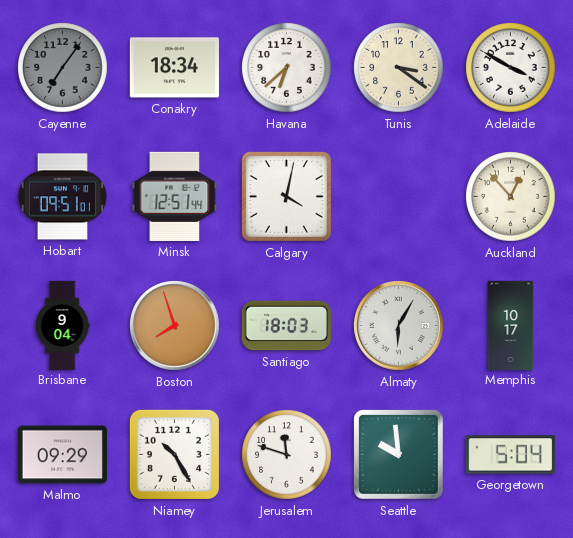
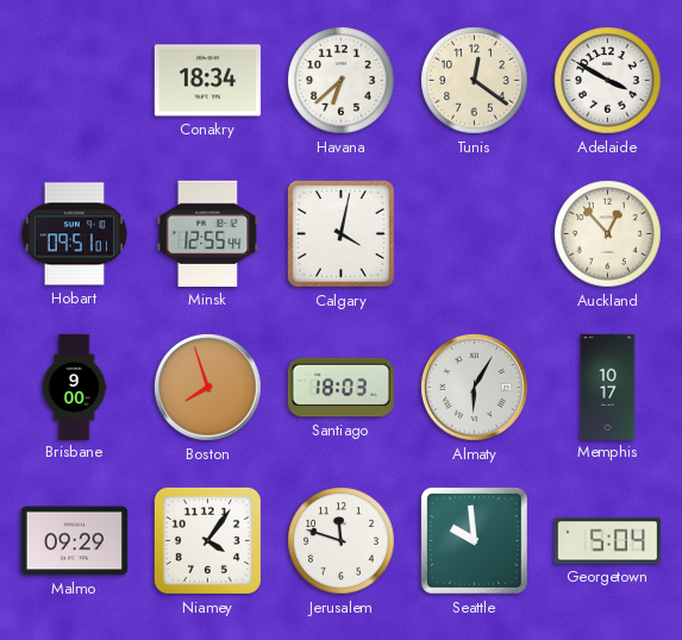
Cayenne: 7:06 -> none (63, 68)
Tunis: 3:21 -> 12:21 (475, 81)
Minsk: 12:51 -> 12:55 (208, 233)
Brisbane: 9:04 -> 9:00 (74, 387)
Niamey: 10:25 -> 4:06 (207, 540)
